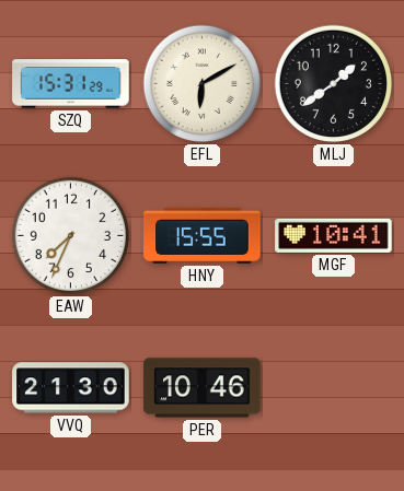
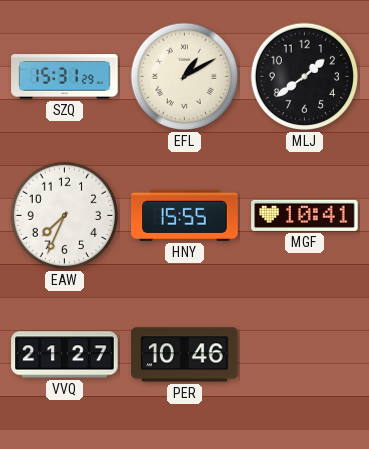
EFL: 6:10 -> 1:10 (185, 77)
VVQ: 21:30 -> 21:27 (65, 355)
